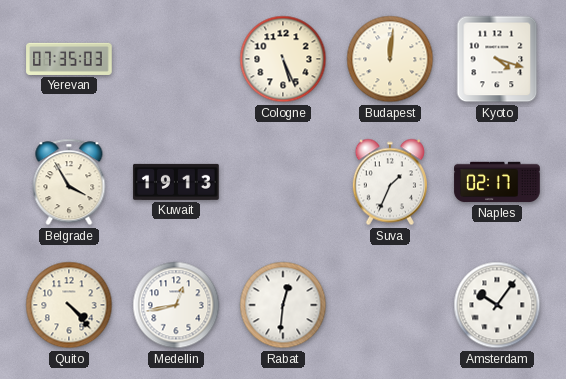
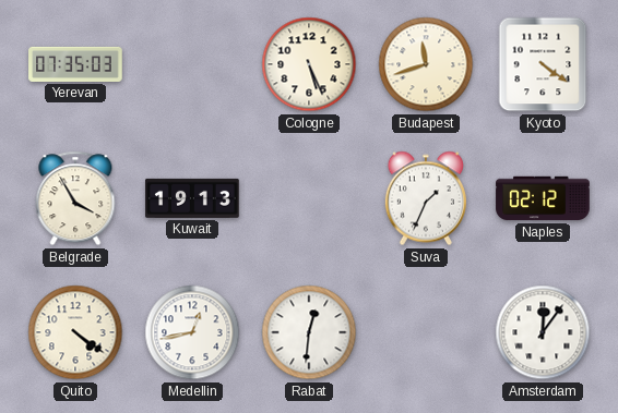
Budapest: 12:01 -> 11:42 (426, 64)
Kyoto: 4:18 -> 4:21 (543, 64)
Naples: 02:17 -> 02:12 (543, 198)
Quito: 4:23 -> 4:21 (75, 332)
Amsterdam: 10:06 -> 12:06 (543, 332)
